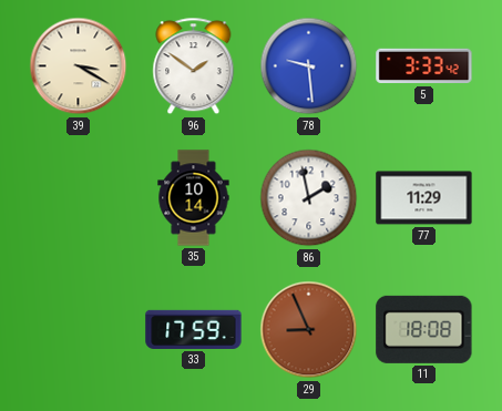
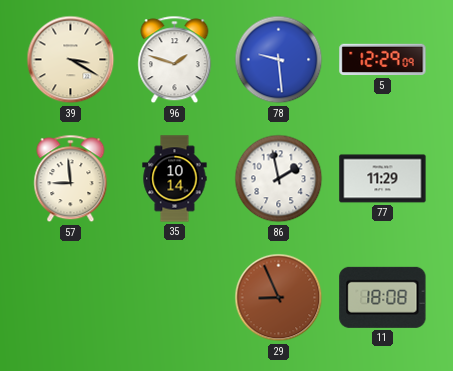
96: 1:51 -> 1:48 (175, 60)
5: 3:33 -> 12:29 (383, 60)
57: none -> 8:59 (71, 179)
33: 17:59 -> none (194, 329)
